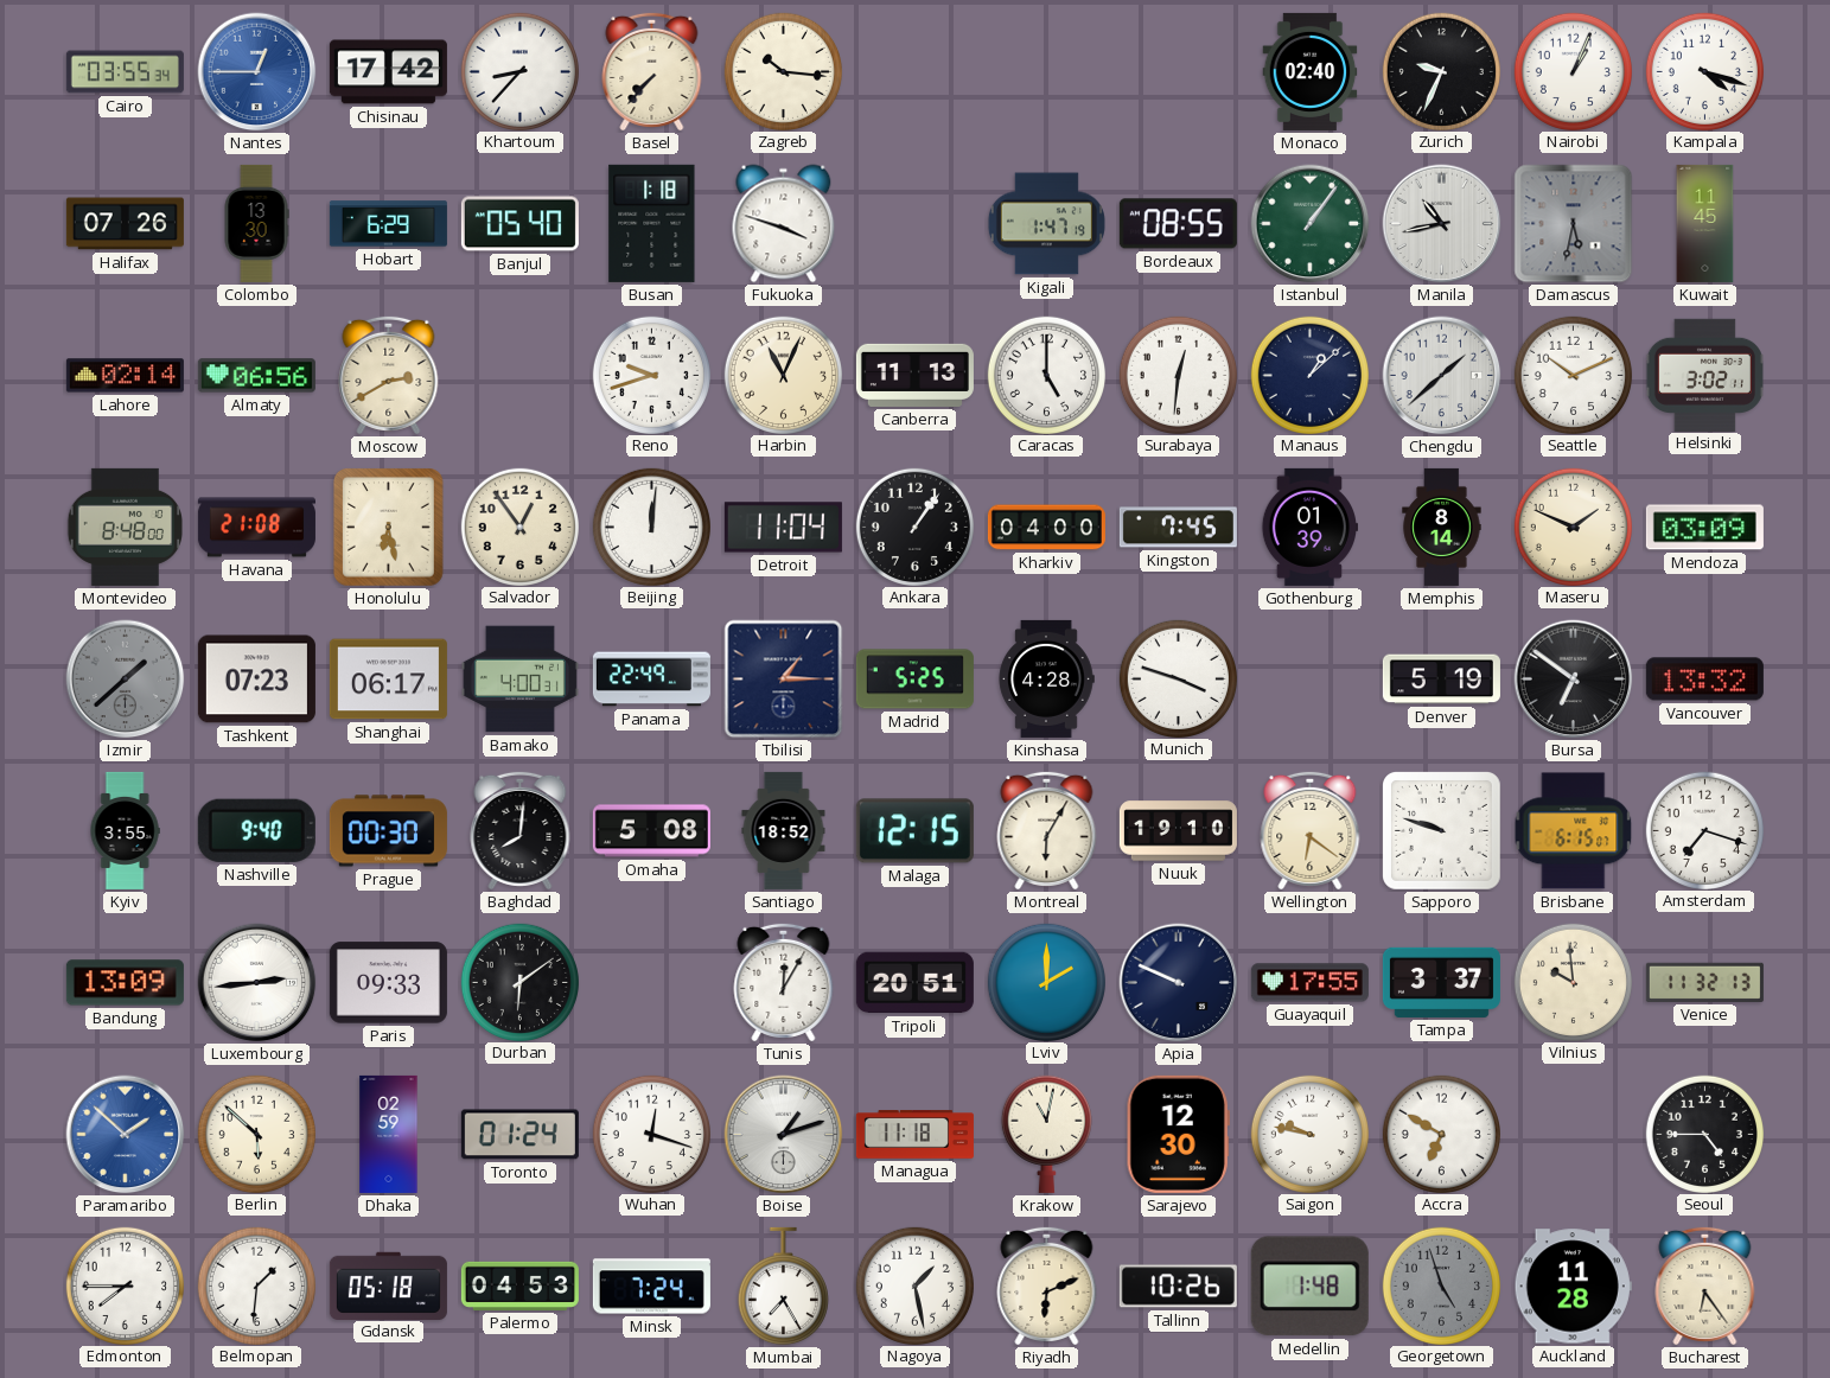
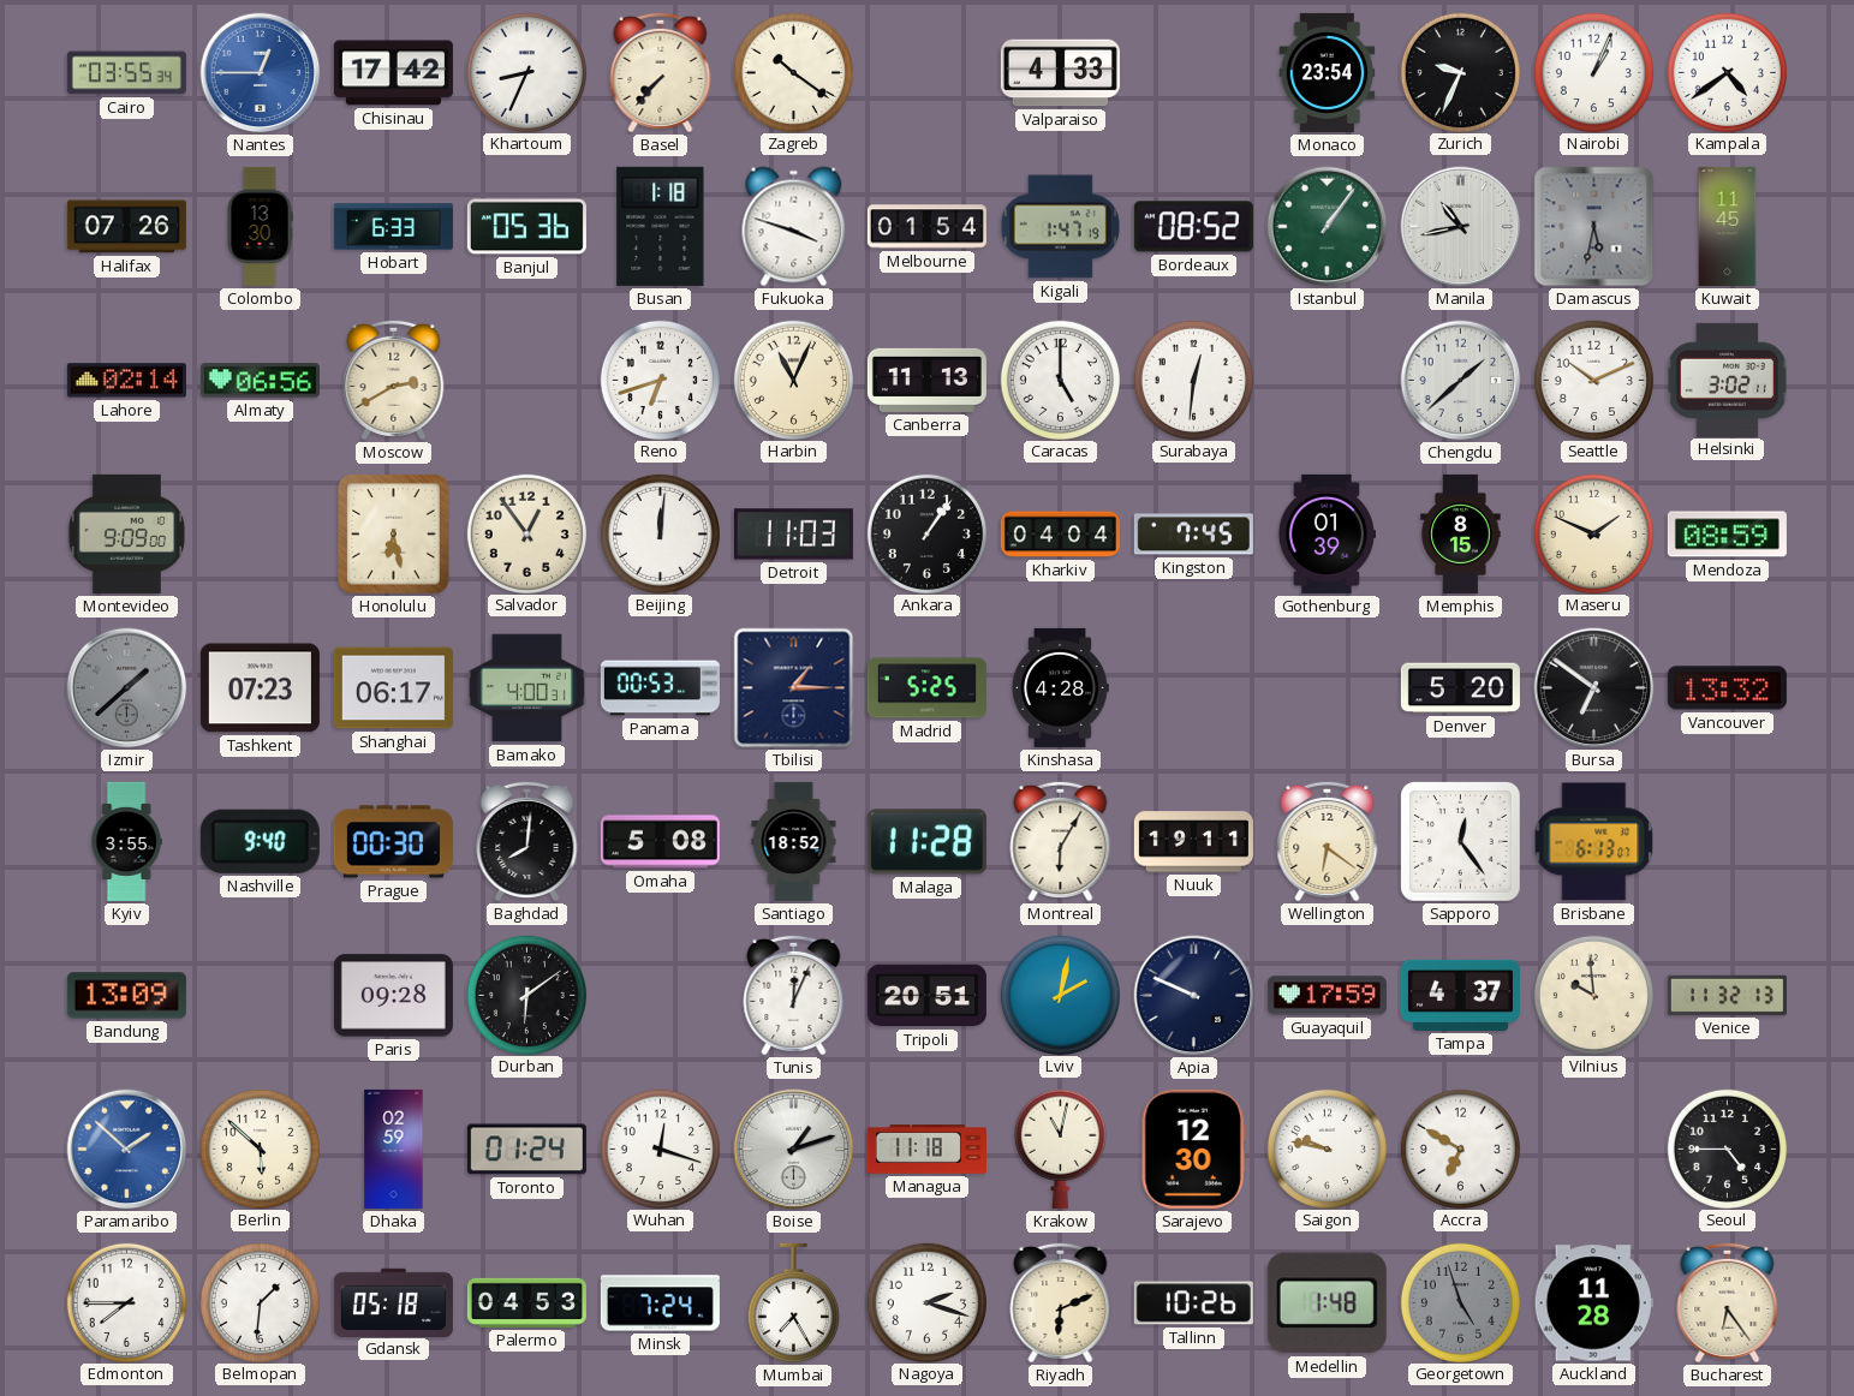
Khartoum: 8:37 -> 8:34 (526, 72)
Zagreb: 10:16 -> 10:21 (793, 72)
Valparaiso: none -> 4:33 (1060, 73)
Monaco: 02:40 -> 23:54 (1328, 72)
Kampala: 4:18 -> 4:39 (1727, 72)
Hobart: 6:29 -> 6:33 (393, 227)
Banjul: 05:40 -> 05:36 (526, 227)
Melbourne: none -> 01:54 (926, 227)
Bordeaux: 08:55 -> 08:52 (1193, 227)
Reno: 9:42 -> 6:42 (660, 380)
Manaus: 1:08 -> none (1309, 375)
Montevideo: 8:48 -> 9:09 (127, 533)
Havana: 21:08 -> none (256, 528)
Detroit: 11:04 -> 11:03 (793, 535)
Kharkiv: 04:00 -> 04:04 (1060, 535)
Memphis: 8:14 -> 8:15 (1461, 533)
Mendoza: 03:09 -> 08:59 (1727, 535)
Panama: 22:49 -> 00:53 (660, 688)
Munich: 3:48 -> none (1178, 678)
Denver: 5:19 -> 5:20 (1460, 688)
Malaga: 12:15 -> 11:28 (926, 842)
Nuuk: 19:10 -> 19:11 (1193, 842)
Sapporo: 9:48 -> 12:24 (1461, 842)
Brisbane: 6:15 -> 6:13 (1594, 842)
Amsterdam: 7:18 -> none (1704, 830)
Luxembourg: 2:44 -> none (257, 983)
Paris: 09:33 -> 09:28 (393, 996)
Tunis: 12:05 -> 12:04 (794, 995)
Lviv: 2:00 -> 2:02 (1060, 995)
Guayaquil: 17:55 -> 17:59 (1327, 996)
Tampa: 3:37 -> 4:37 (1460, 995)
Nagoya: 1:28 -> 2:18 (926, 1302)
